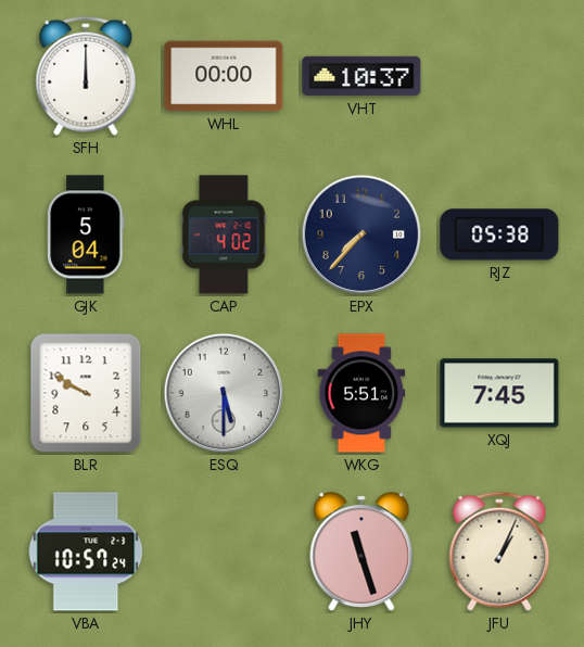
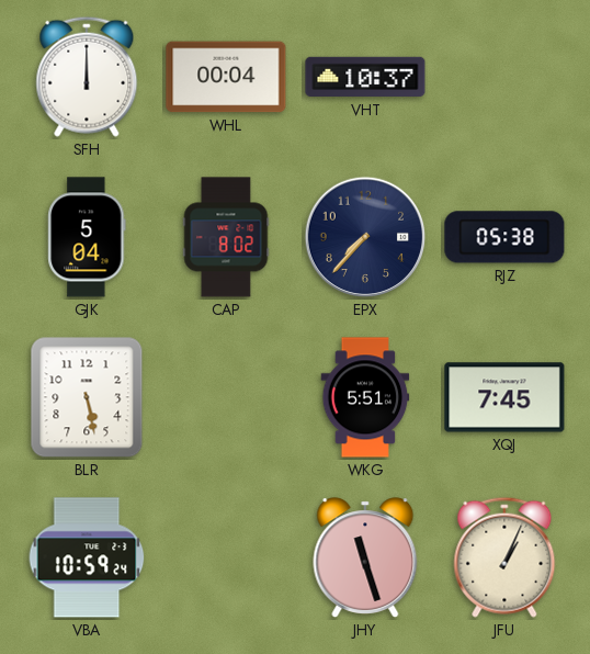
WHL: 00:00 -> 00:04 (226, 77)
CAP: 4:02 -> 8:02 (226, 237)
BLR: 9:50 -> 5:28 (87, 397)
ESQ: 5:30 -> none (224, 393)
VBA: 10:57 -> 10:59 (87, 557)
